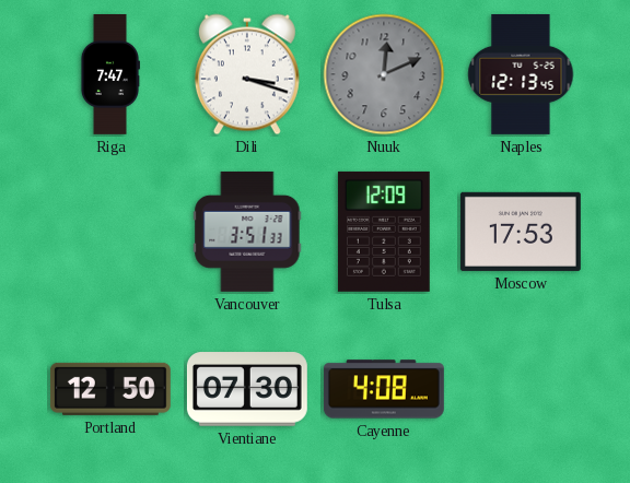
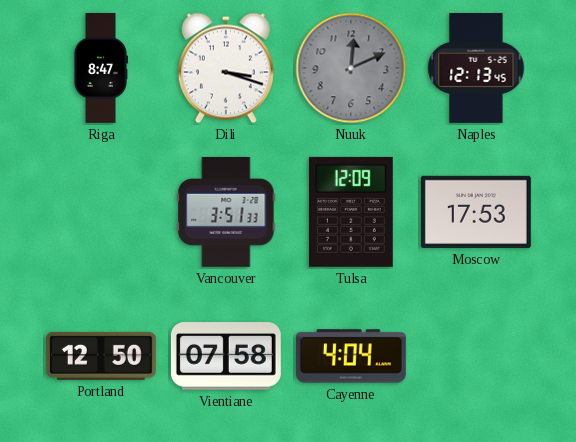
Riga: 7:47 -> 8:47 (100, 68)
Vientiane: 07:30 -> 07:58 (226, 356)
Cayenne: 4:08 -> 4:04 (351, 356)
